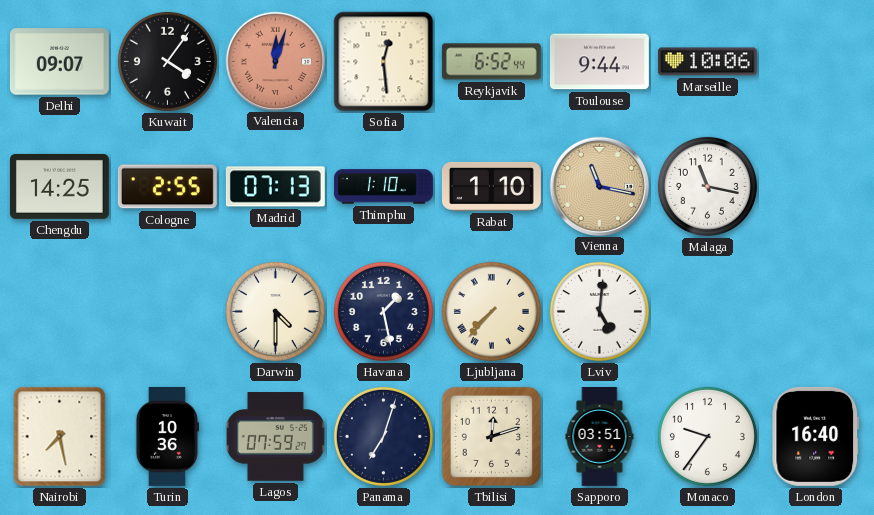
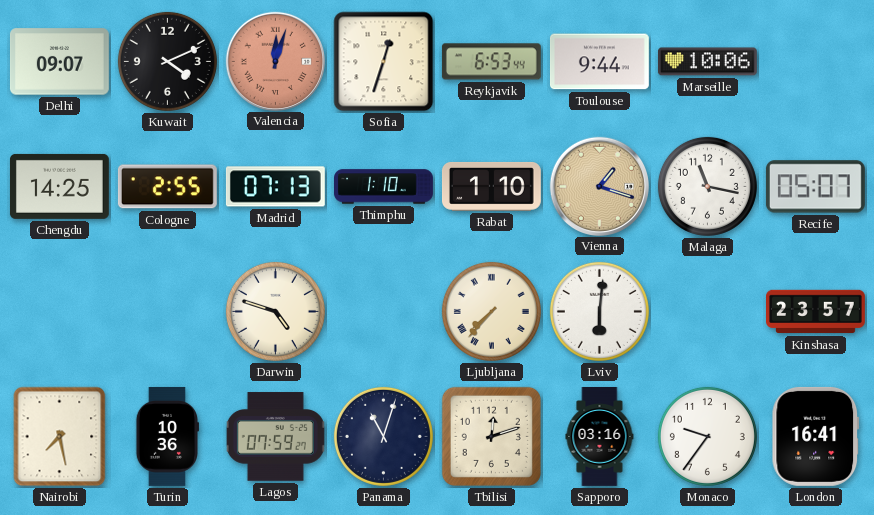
Kuwait: 4:06 -> 4:11 (167, 61)
Sofia: 12:29 -> 12:33 (384, 62)
Reykjavik: 6:52 -> 6:53 (491, 62)
Vienna: 11:17 -> 1:18 (599, 186)
Recife: none -> 05:07 (815, 187)
Darwin: 4:30 -> 4:48 (275, 311)
Havana: 1:28 -> none (383, 311)
Lviv: 5:01 -> 6:01 (599, 311)
Kinshasa: none -> 23:57 (816, 312)
Panama: 7:03 -> 11:03 (383, 436)
Sapporo: 03:51 -> 03:16 (600, 437)
London: 16:40 -> 16:41 (816, 436)
